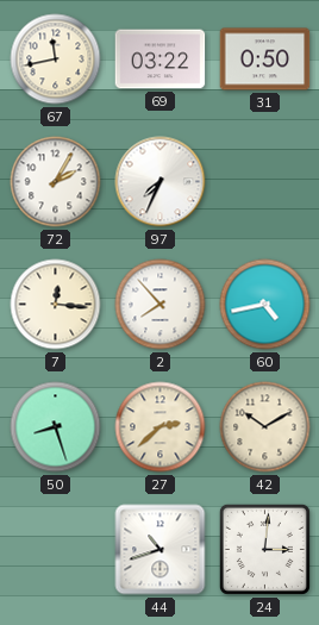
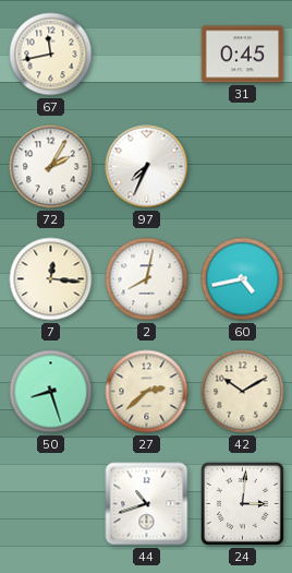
69: 03:22 -> none (161, 60)
31: 0:50 -> 0:45 (243, 55)
2: 7:53 -> 8:02 (147, 279)
